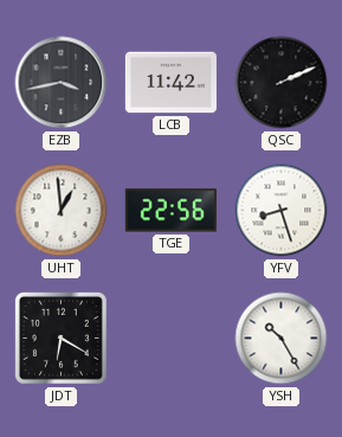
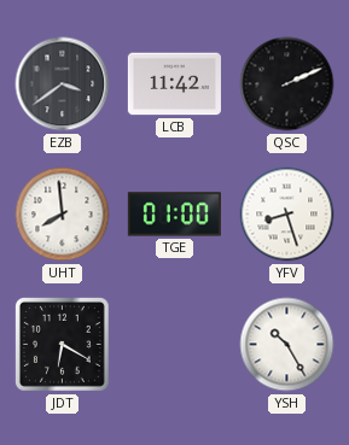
EZB: 3:43 -> 3:39 (63, 84)
UHT: 12:59 -> 7:59 (63, 215)
TGE: 22:56 -> 01:00 (174, 215)
